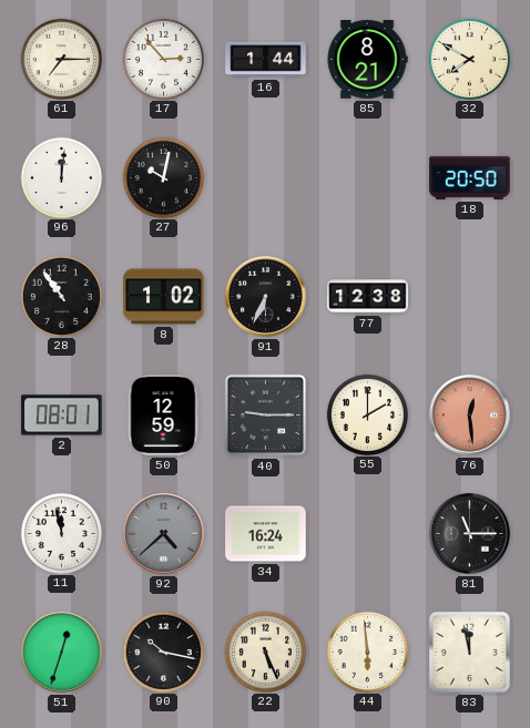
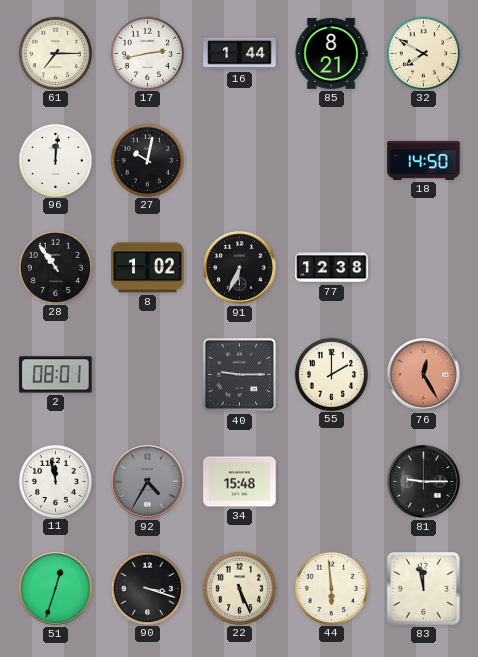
17: 2:53 -> 2:43 (147, 53)
18: 20:50 -> 14:50 (424, 160)
50: 12:59 -> none (163, 416)
76: 12:29 -> 12:25 (424, 375)
92: 4:38 -> 4:35 (148, 482)
34: 16:24 -> 15:48 (240, 482)
81: 11:15 -> 9:15 (424, 482)
90: 10:17 -> 3:18 (147, 588)
